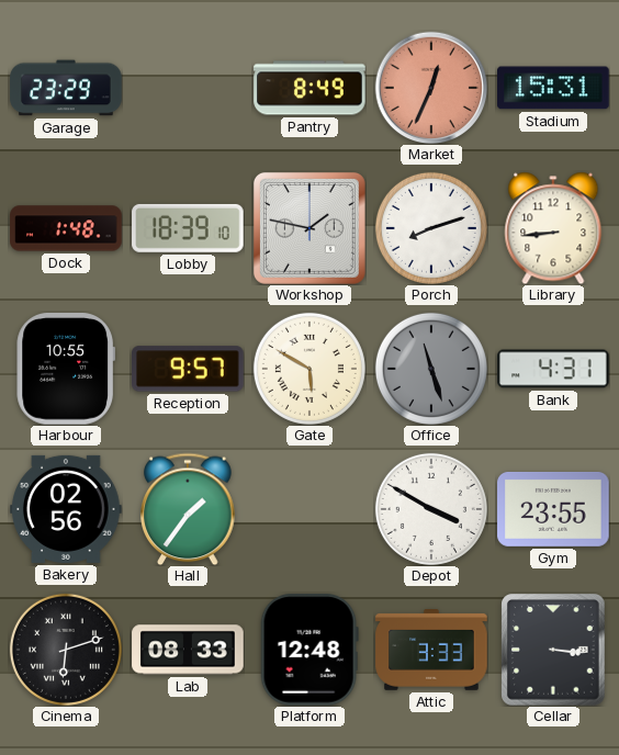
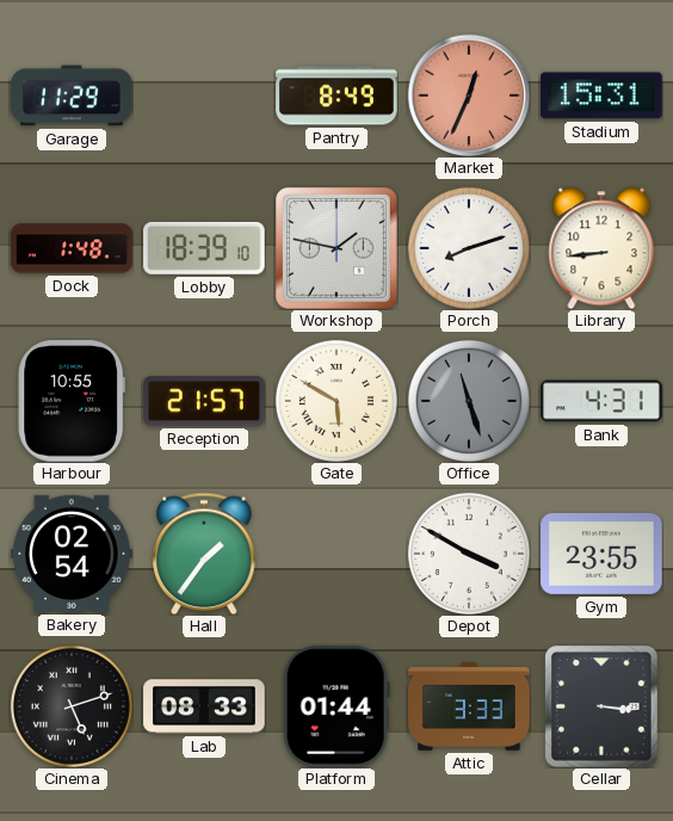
Garage: 23:29 -> 11:29 (72, 95)
Reception: 9:57 -> 21:57 (205, 401)
Bakery: 02:56 -> 02:54 (72, 554)
Cinema: 6:12 -> 5:12 (72, 706)
Platform: 12:48 -> 01:44 (336, 708)
